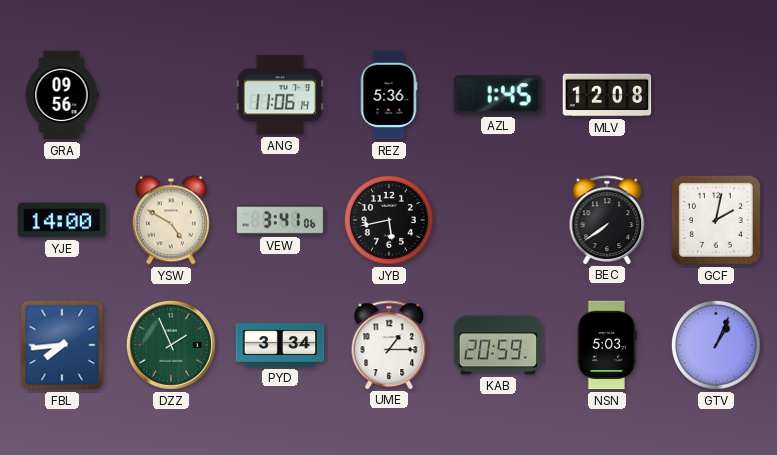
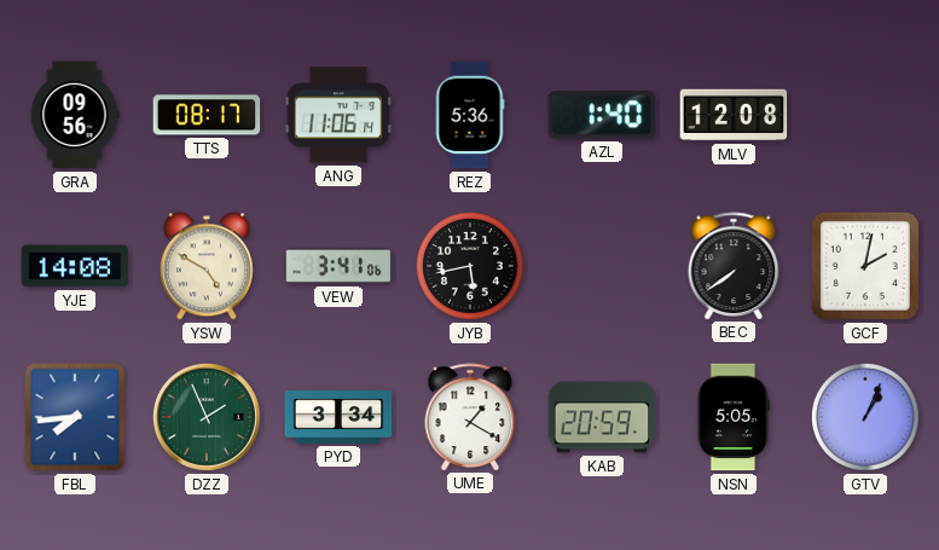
TTS: none -> 08:17 (207, 115)
AZL: 1:45 -> 1:40 (602, 115)
YJE: 14:00 -> 14:08 (75, 266)
UME: 1:15 -> 1:20 (470, 417)
NSN: 5:03 -> 5:05 (734, 417)
